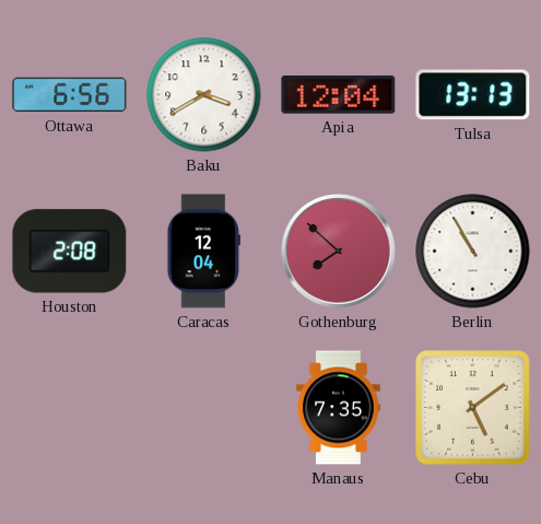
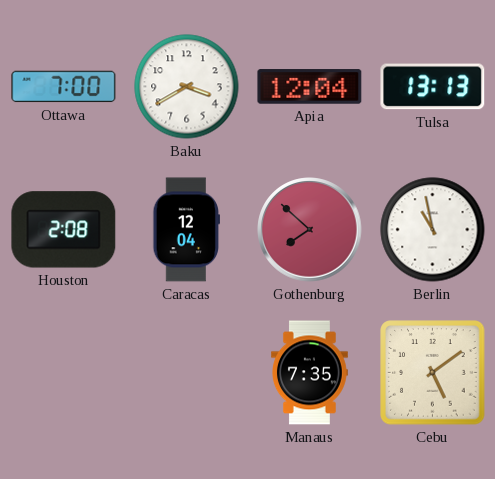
Ottawa: 6:56 -> 7:00 (64, 87)
Berlin: 10:55 -> 10:58 (433, 230)
